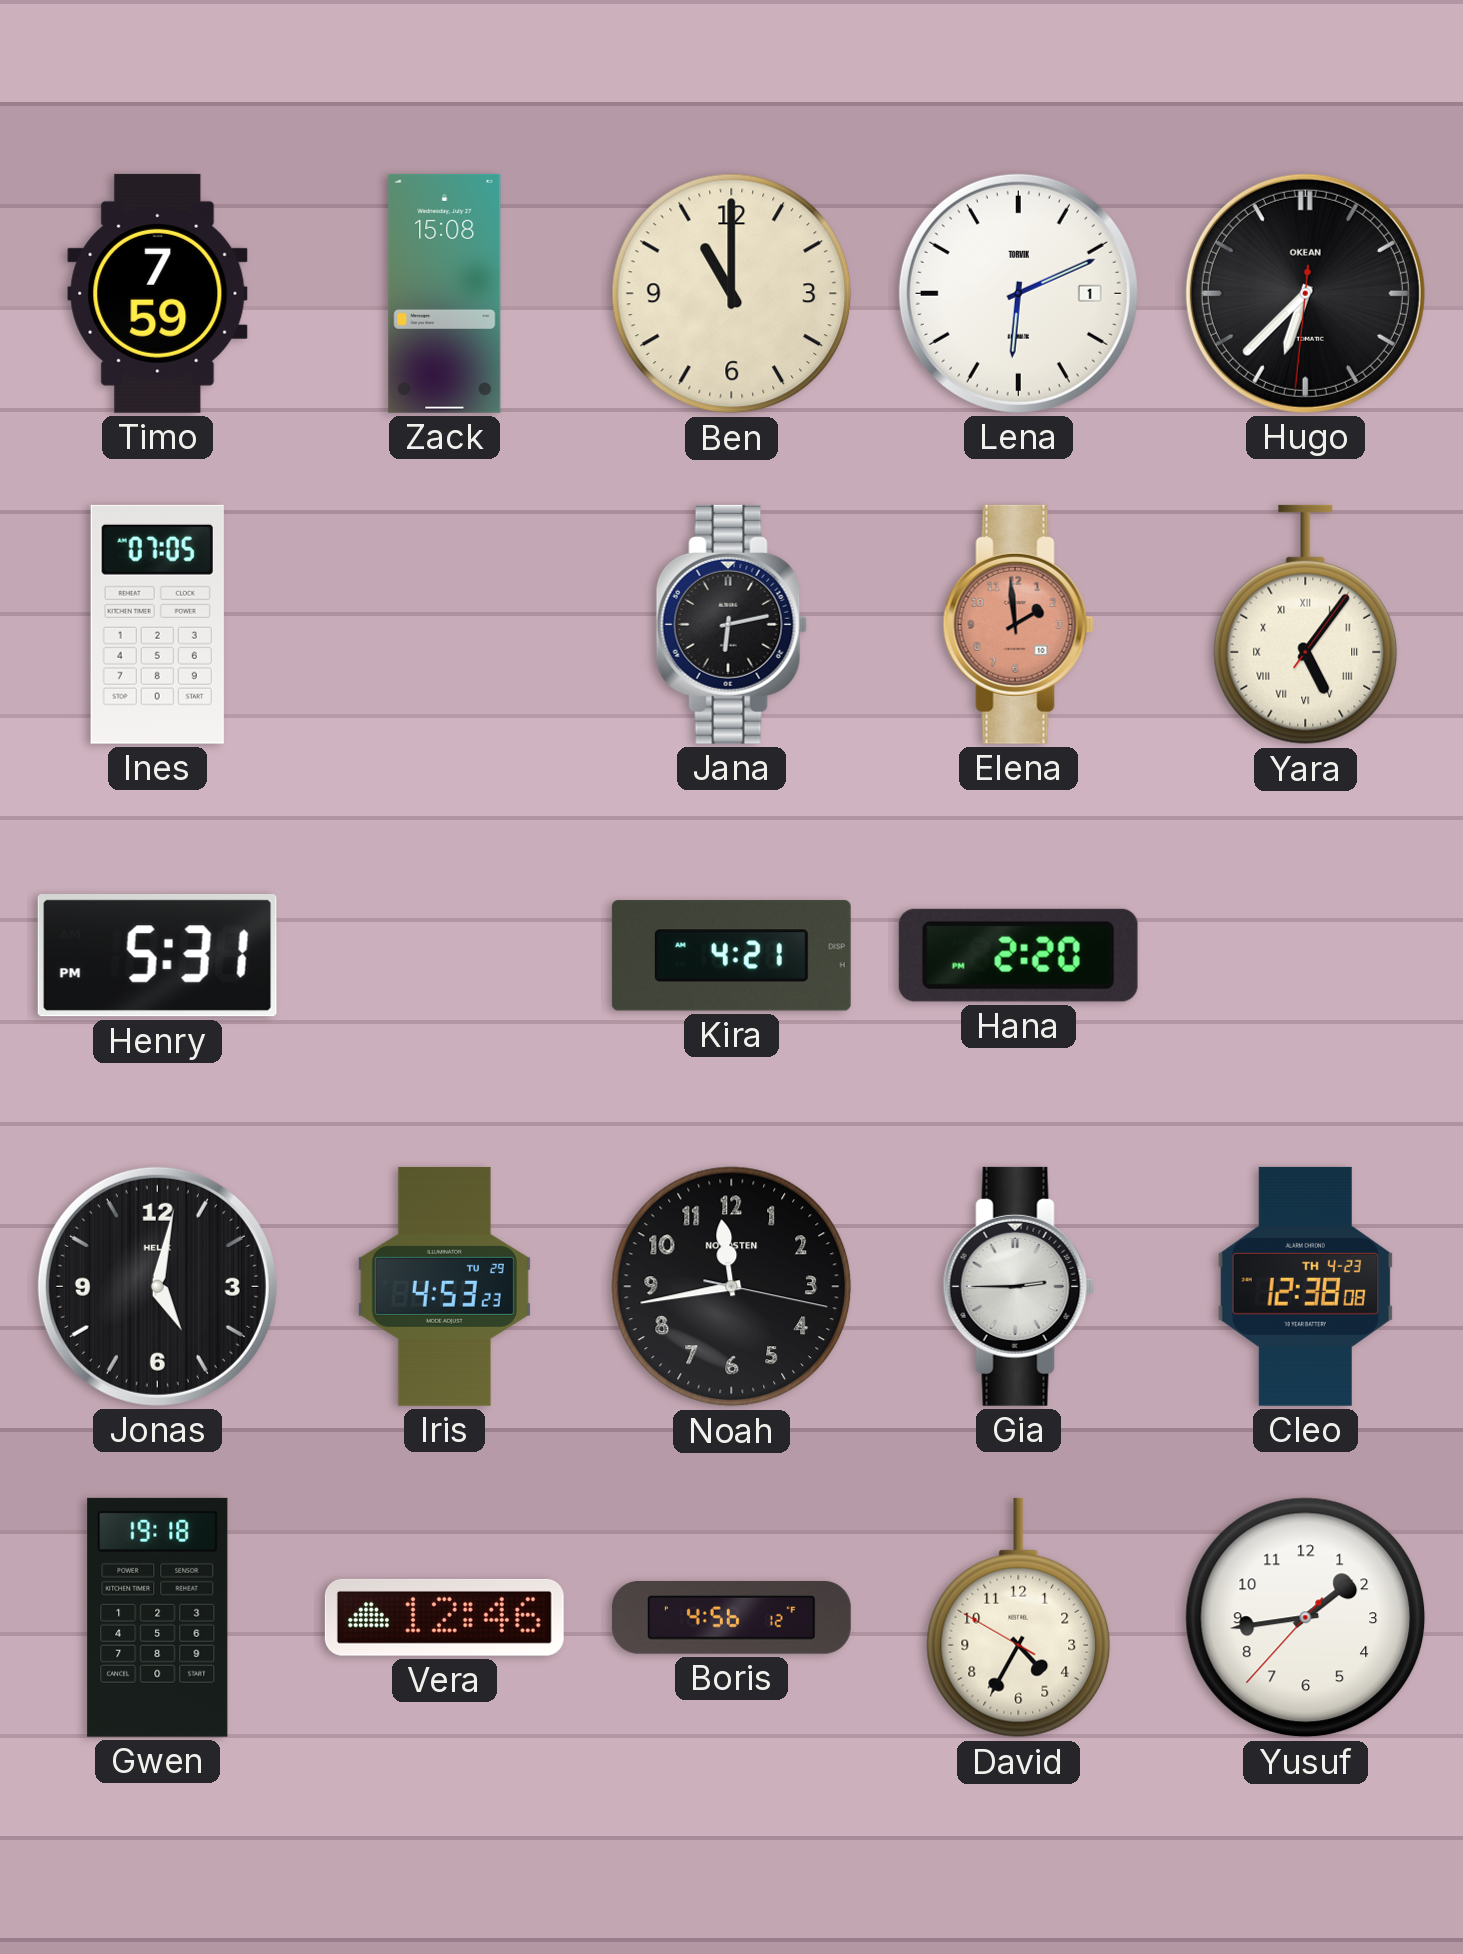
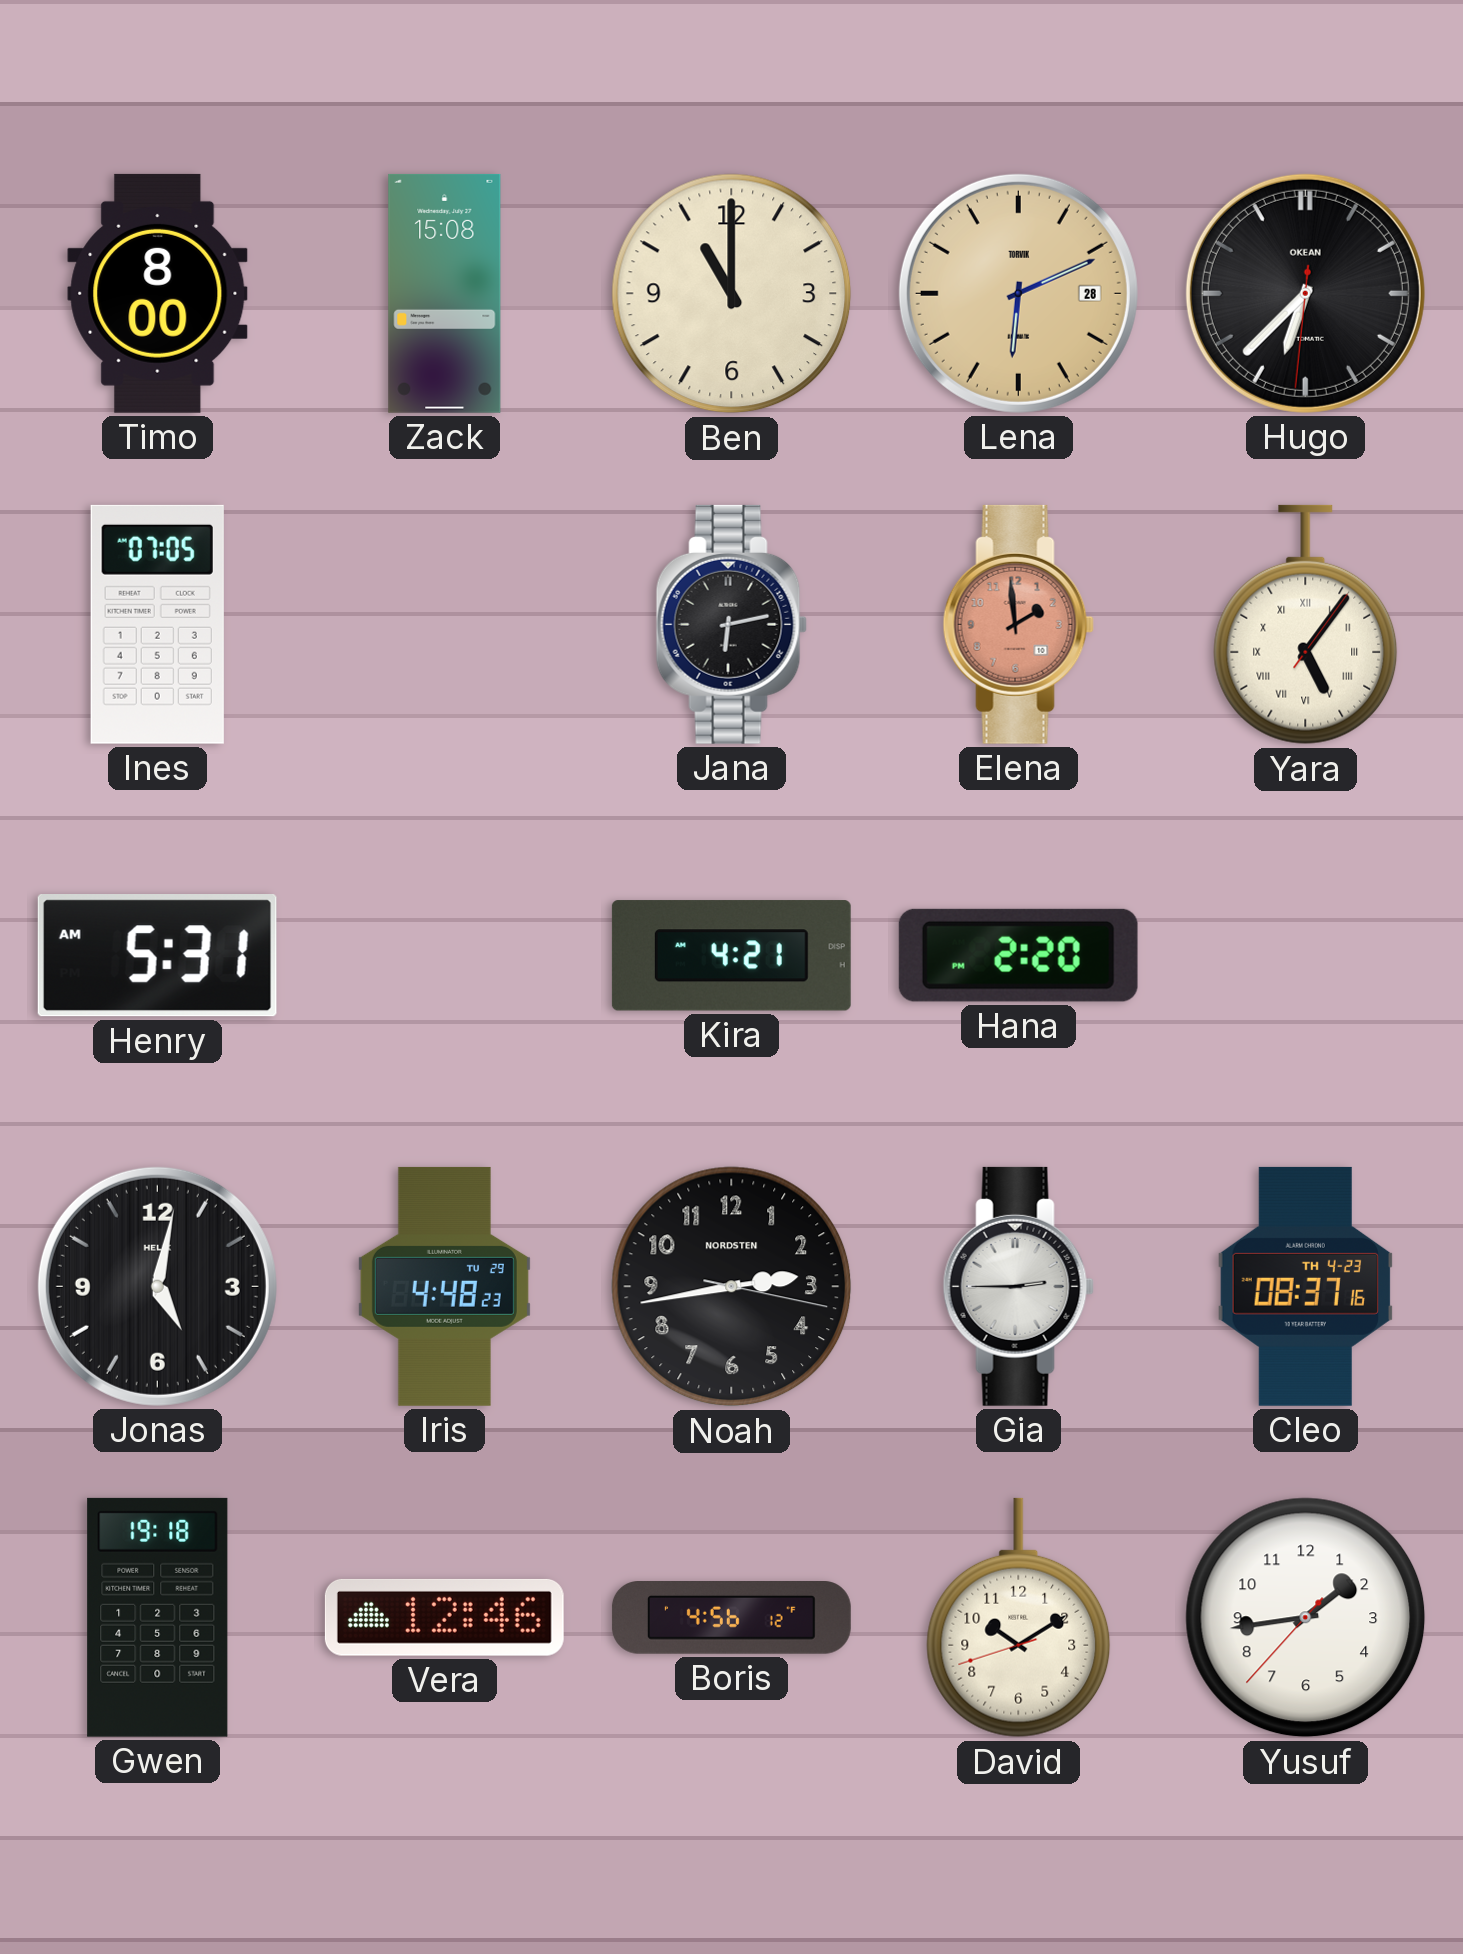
Timo: 7:59 -> 8:00 (158, 293)
Lena date: 1 -> 28 (1018, 293)
Lena dial: white -> champagne (1018, 293)
Henry: 5:31 PM -> 5:31 AM (157, 956)
Iris: 4:53 -> 4:48 (444, 1286)
Noah: 11:43 -> 2:43 (732, 1287)
Cleo: 12:38 -> 08:37 (1306, 1286)
David: 4:34 -> 10:09 (1019, 1618)
